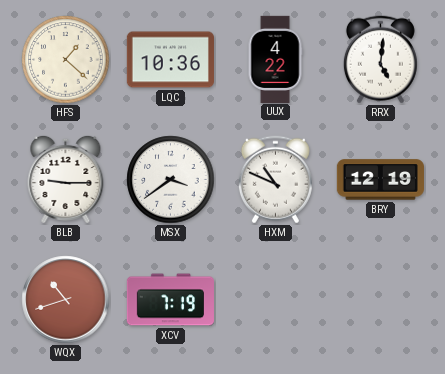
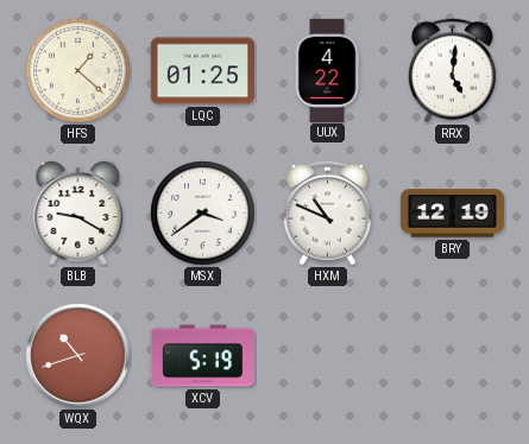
LQC: 10:36 -> 01:25 (202, 71)
BLB: 9:15 -> 9:20 (78, 213)
XCV: 7:19 -> 5:19 (202, 356)
